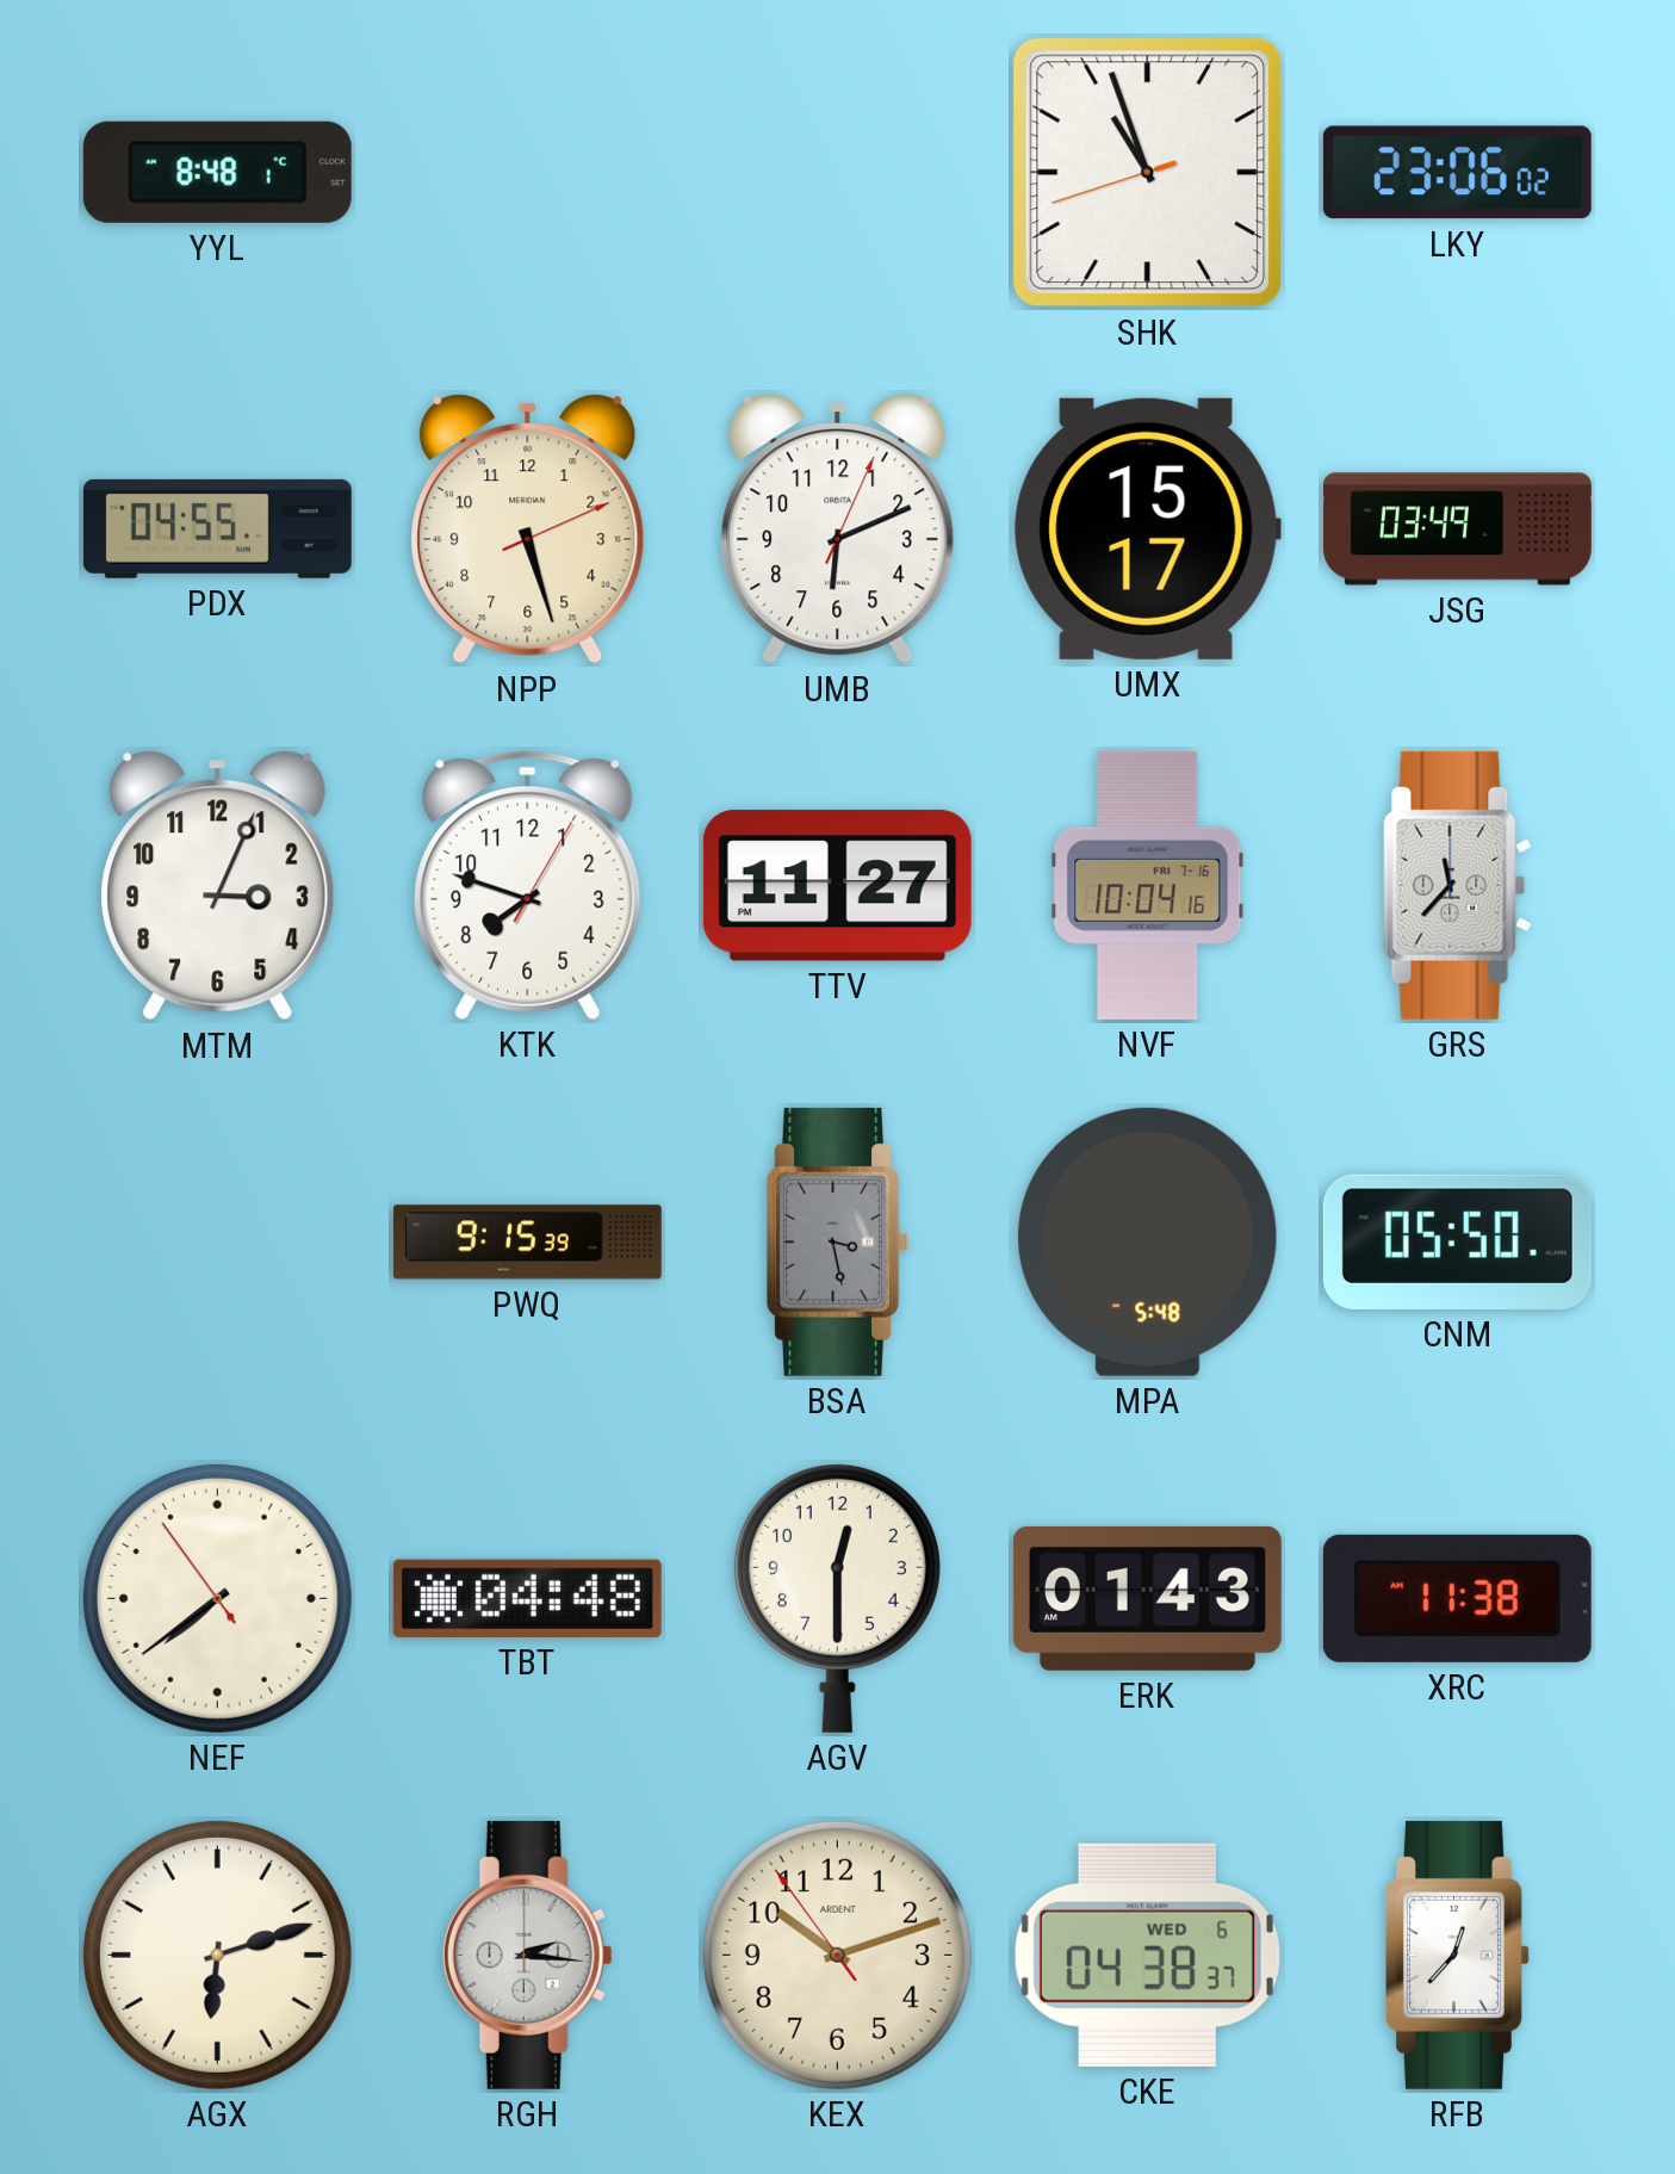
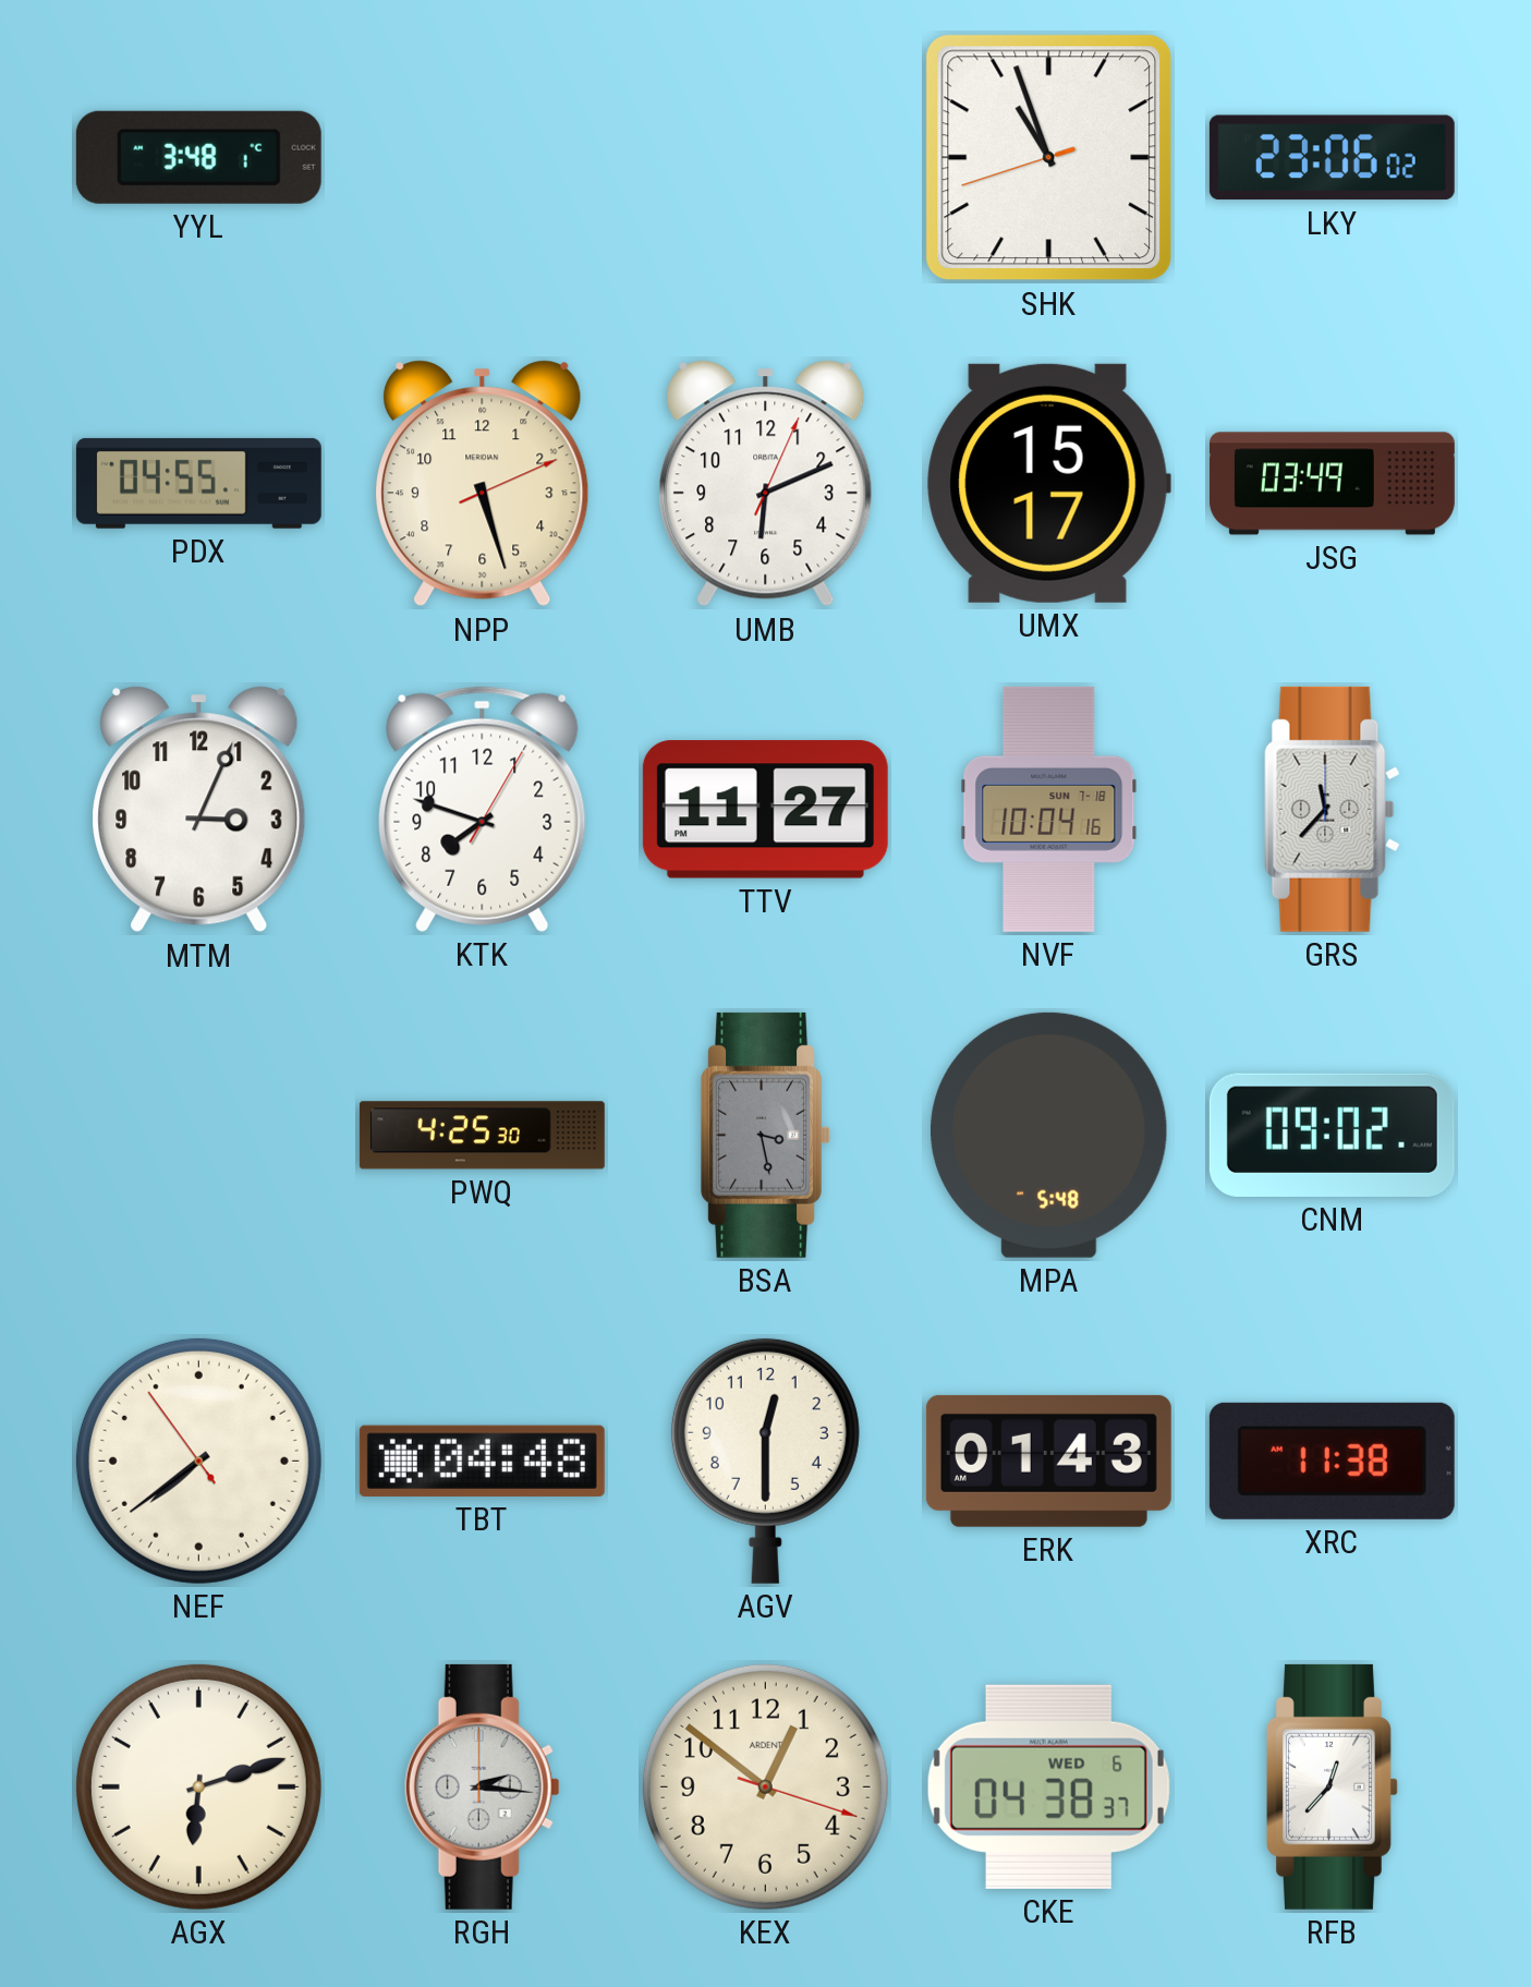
YYL: 8:48 -> 3:48 (198, 157)
NVF date: FRI 7-16 -> SUN 7-18 (1049, 809)
PWQ: 9:15 -> 4:25 (482, 1136)
CNM: 05:50 -> 09:02 (1332, 1135)
KEX: 10:11 -> 12:51 (765, 1786)
